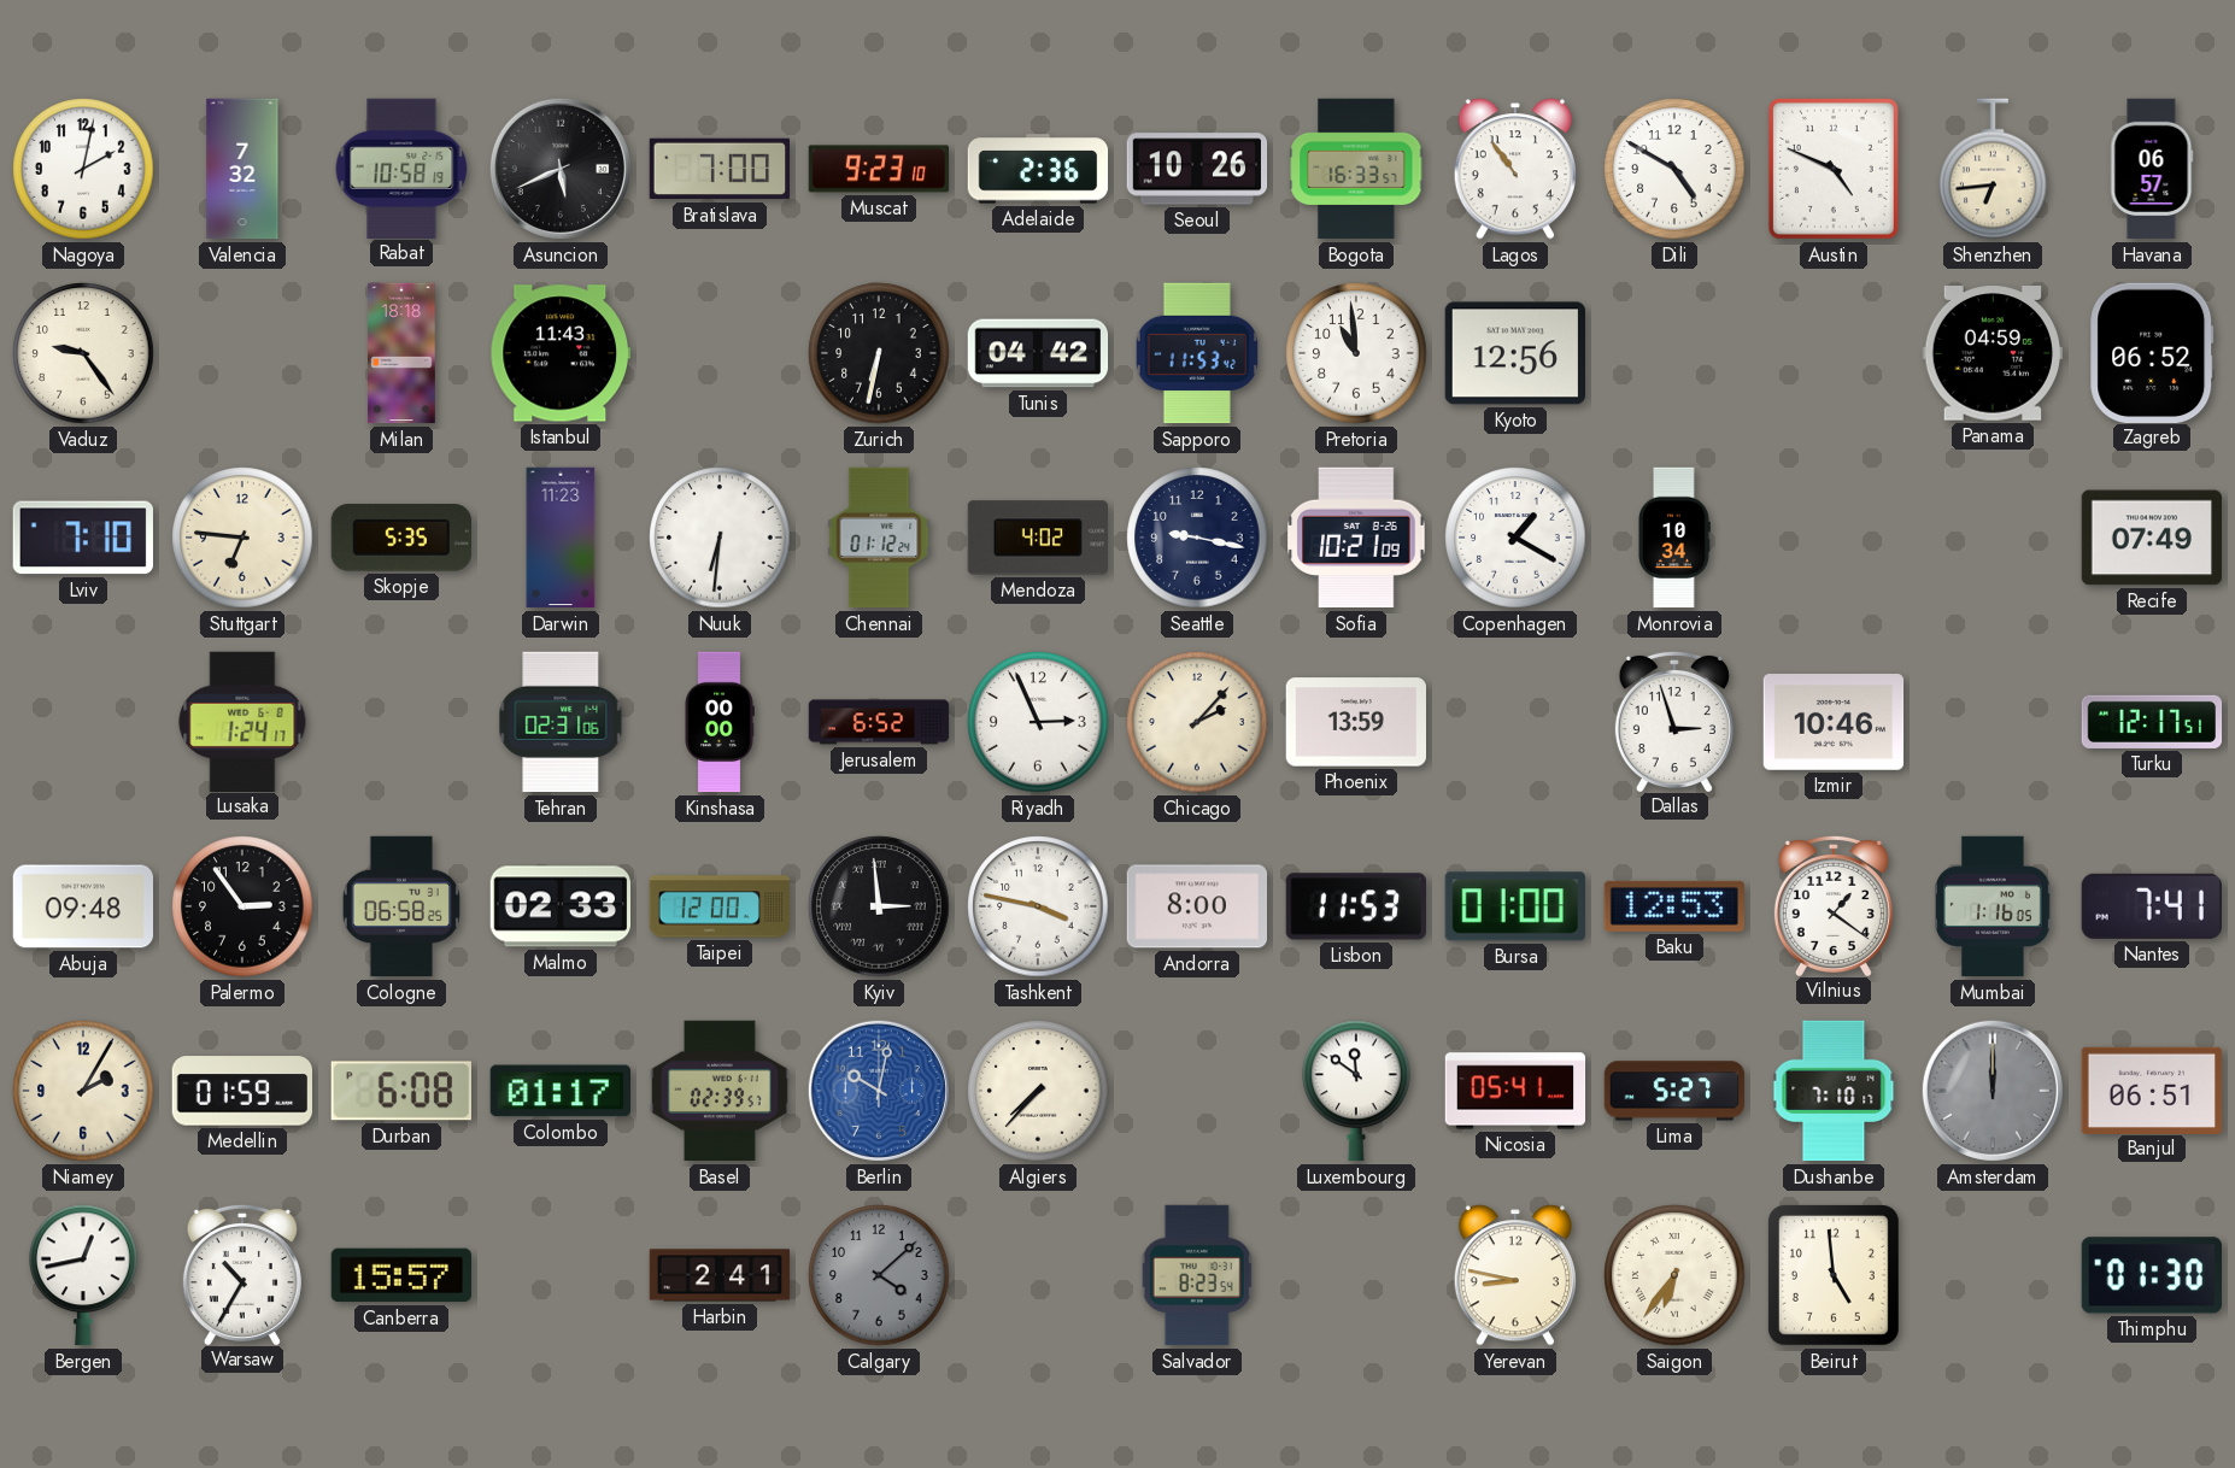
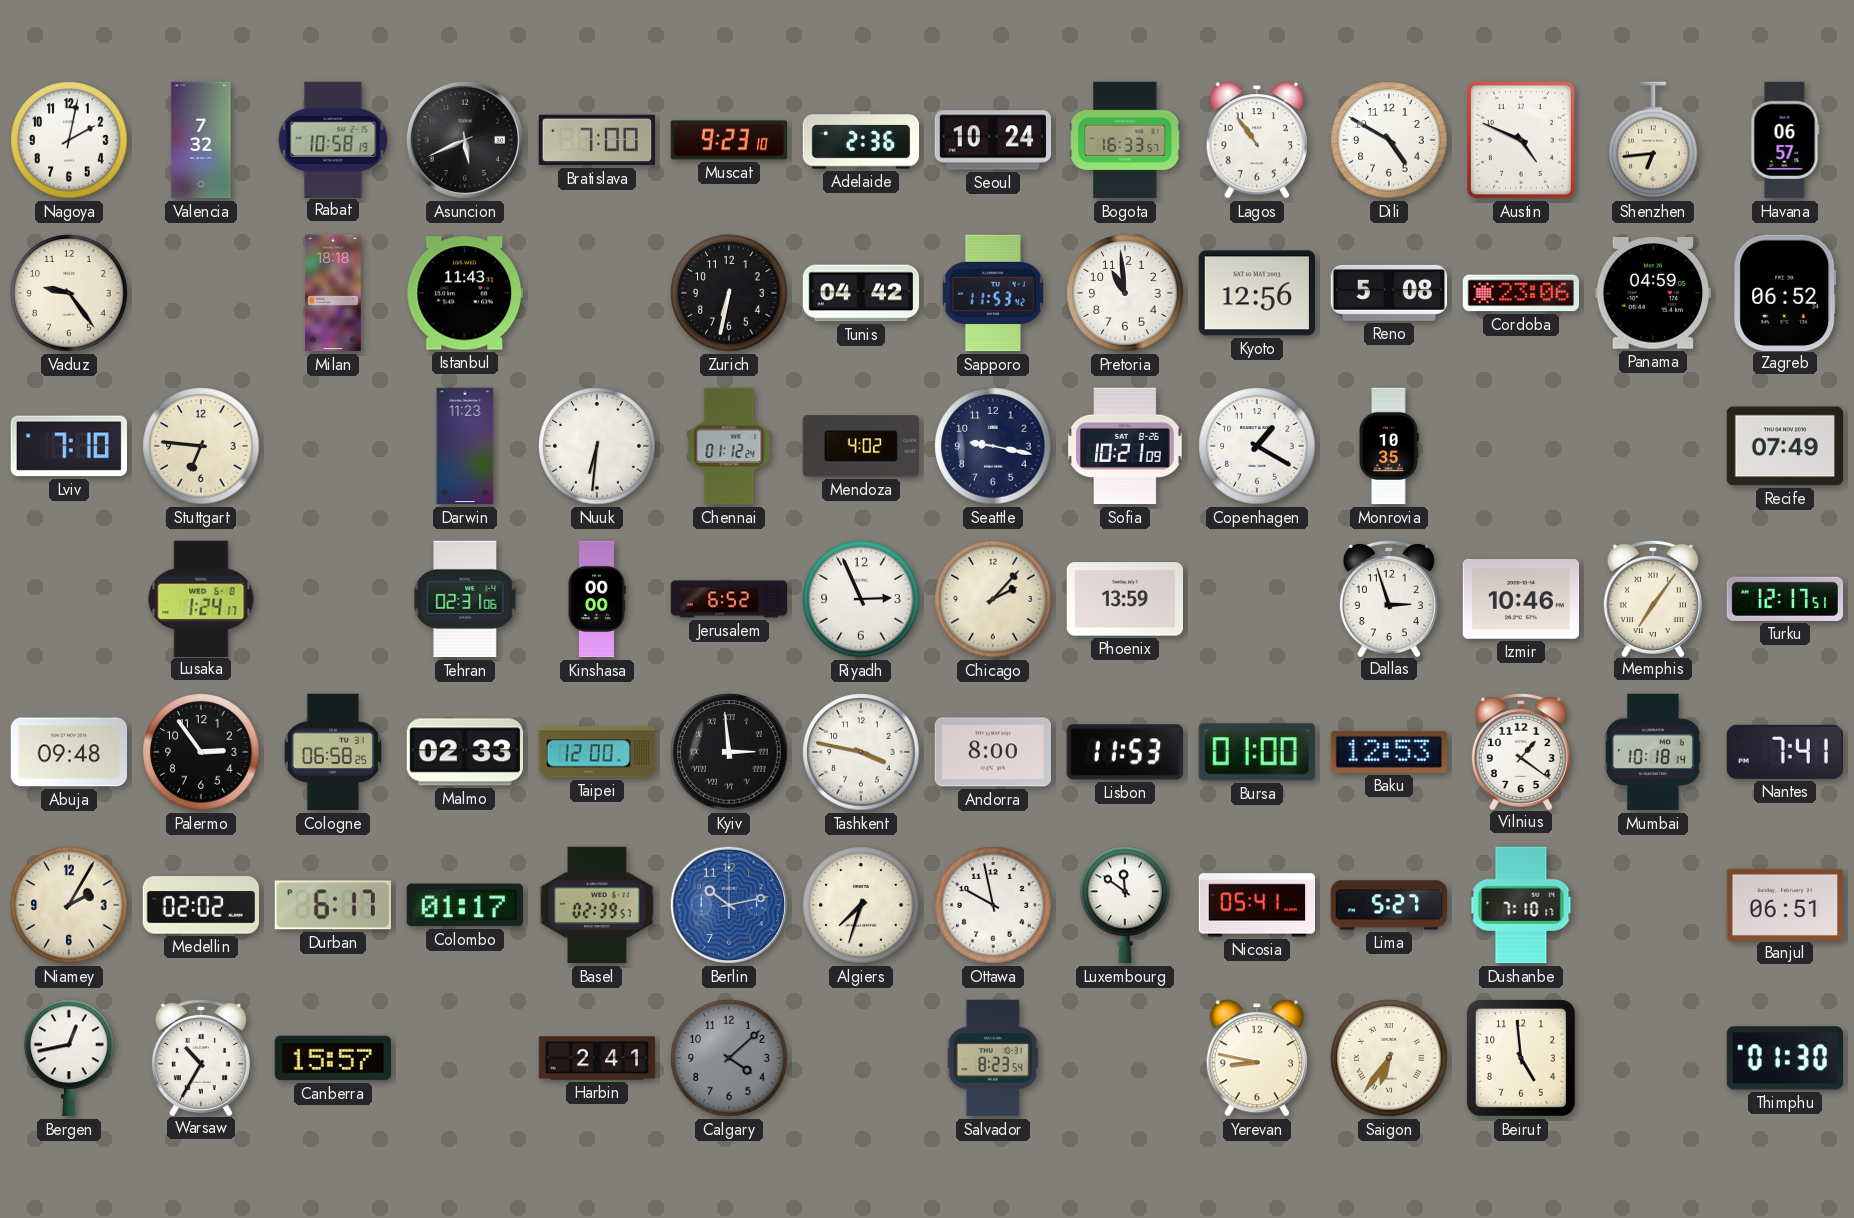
Seoul: 10:26 -> 10:24 (993, 140)
Reno: none -> 5:08 (1389, 293)
Cordoba: none -> 23:06 (1520, 293)
Skopje: 5:35 -> none (401, 538)
Monrovia: 10:34 -> 10:35 (1389, 446)
Memphis: none -> 7:06 (1653, 598)
Mumbai: 1:16 -> 10:18 (1654, 752)
Medellin: 01:59 -> 02:02 (200, 905)
Durban: 6:08 -> 6:17 (333, 905)
Berlin: 10:02 -> 10:13 (729, 905)
Algiers: 7:37 -> 7:33 (861, 905)
Ottawa: none -> 9:58 (993, 905)
Amsterdam: 12:00 -> none (1993, 1091)
